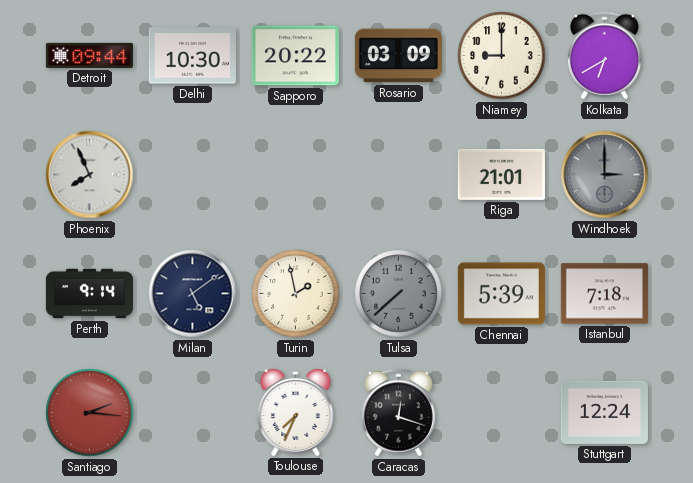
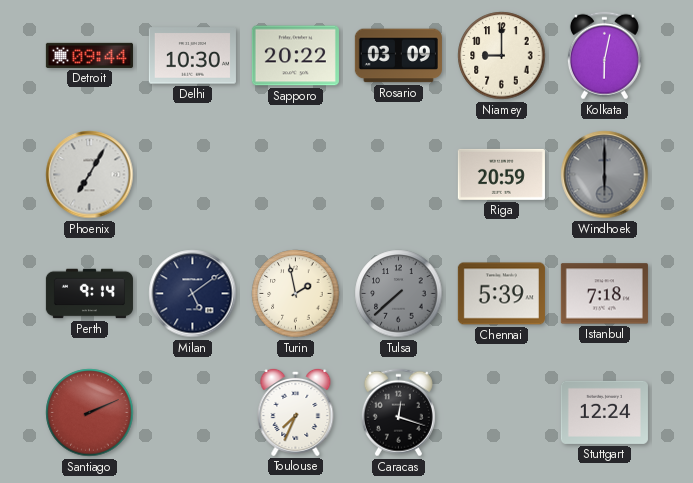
Kolkata: 6:40 -> 6:02 (604, 56)
Phoenix: 7:56 -> 7:05 (90, 175)
Riga: 21:01 -> 20:59 (501, 174)
Windhoek: 3:00 -> 6:00 (605, 175)
Santiago: 2:16 -> 2:11 (90, 413)
